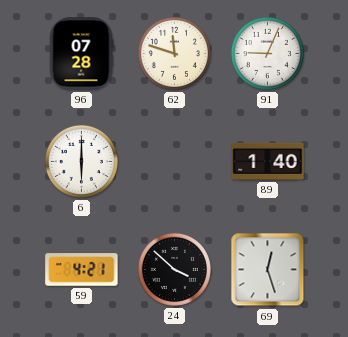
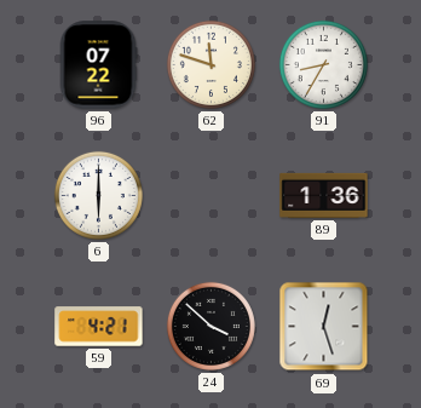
96: 07:28 -> 07:22 (98, 65)
91: 9:04 -> 8:35 (323, 64)
89: 1:40 -> 1:36 (324, 195)
